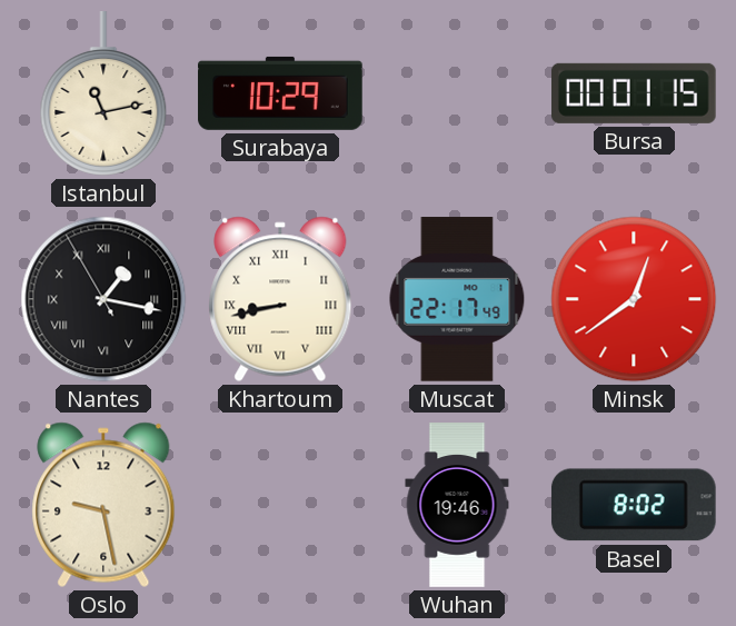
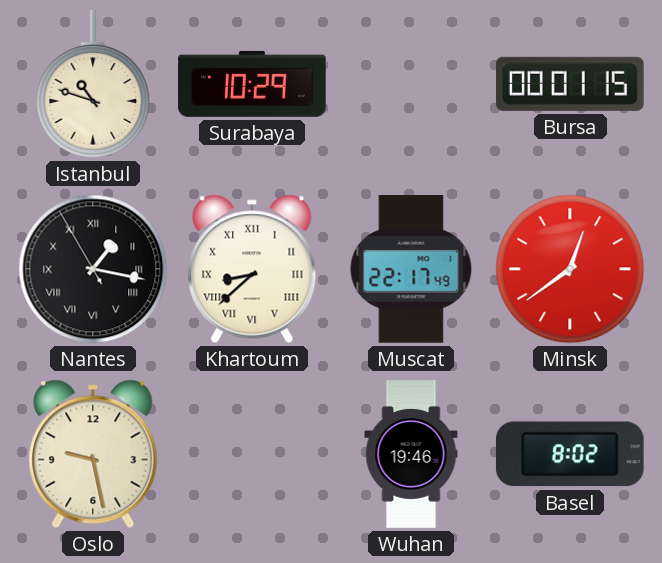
Istanbul: 11:13 -> 10:48 (93, 85)
Khartoum: 8:43 -> 8:38 (252, 269)
